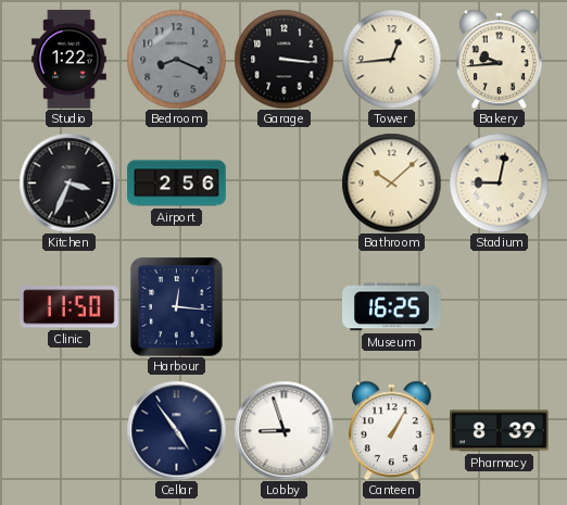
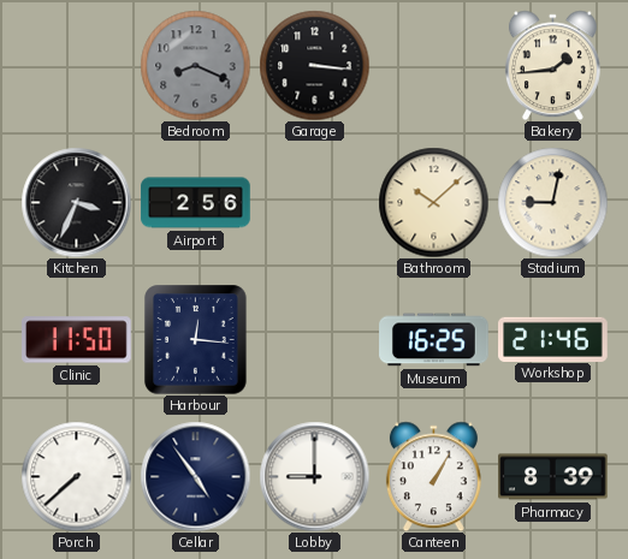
Studio: 1:22 -> none (68, 60)
Tower: 12:44 -> none (391, 59)
Bakery: 9:44 -> 1:44 (552, 65)
Workshop: none -> 21:46 (553, 339)
Porch: none -> 7:38 (76, 476)
Lobby: 8:57 -> 9:00 (314, 476)
